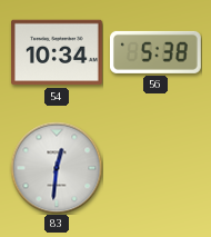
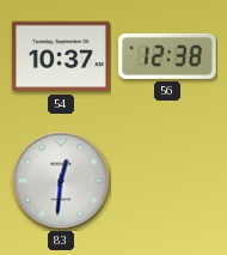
54: 10:34 -> 10:37 (61, 56)
56: 5:38 -> 12:38 (167, 56)
